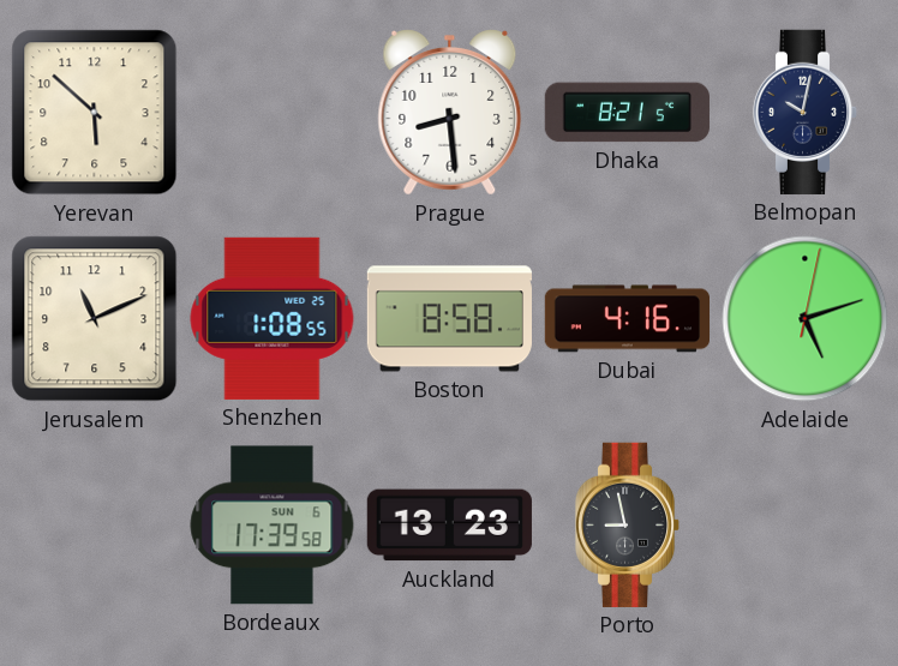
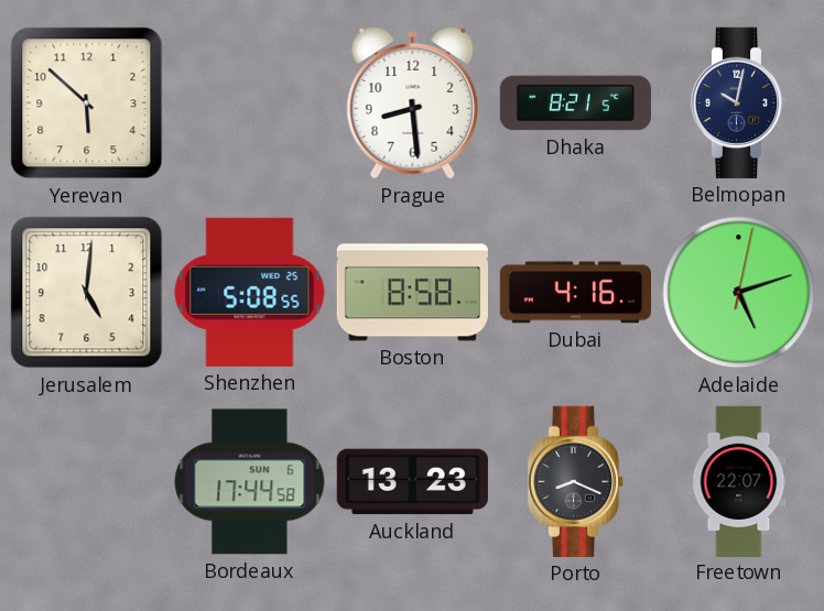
Jerusalem: 11:11 -> 5:01 (87, 293)
Shenzhen: 1:08 -> 5:08 (250, 292)
Bordeaux: 17:39 -> 17:44 (250, 482)
Porto: 8:58 -> 8:19 (576, 481)
Freetown: none -> 22:07 (739, 481)
